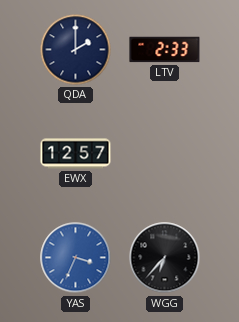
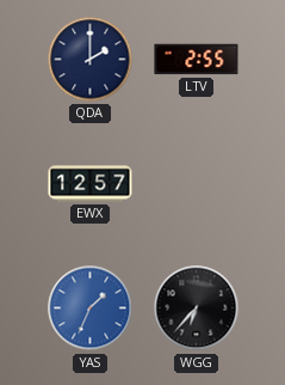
LTV: 2:33 -> 2:55 (197, 60)
YAS: 3:34 -> 1:34 (91, 308)
